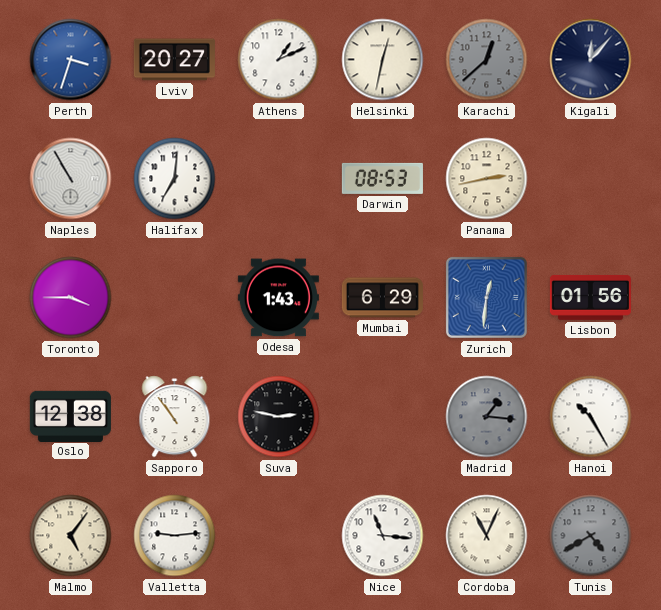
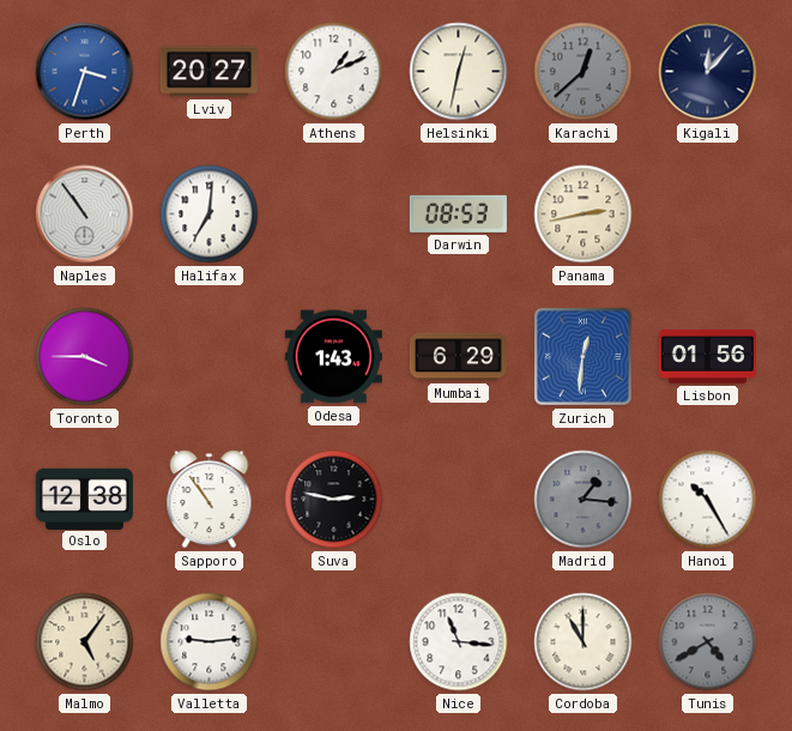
Naples: 10:55 -> 10:54 (85, 215)
Cordoba: 11:04 -> 11:00 (584, 642)
